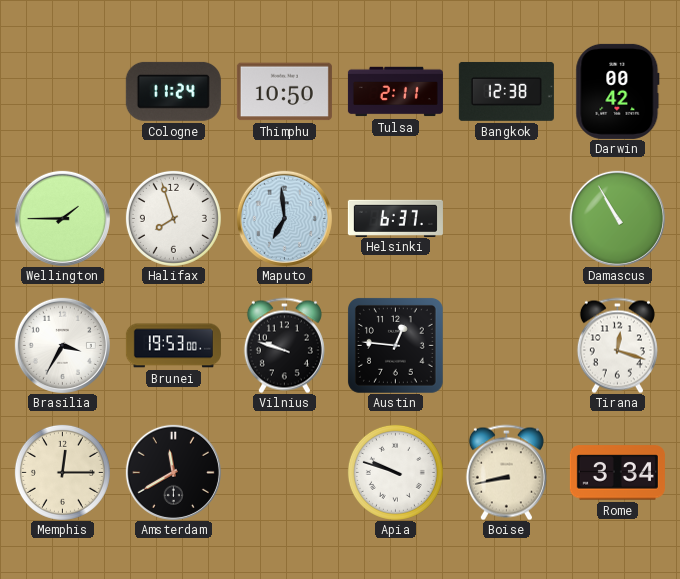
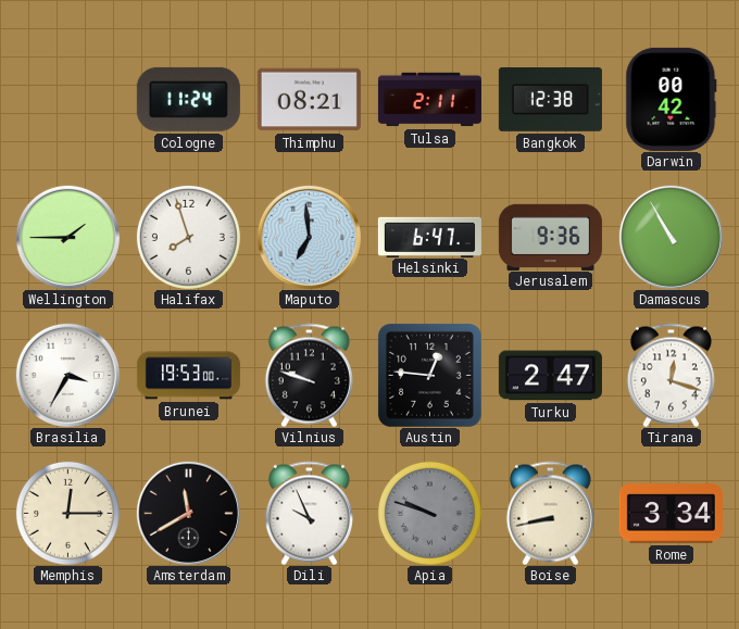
Thimphu: 10:50 -> 08:21 (309, 100)
Helsinki: 6:37 -> 6:47 (429, 237)
Jerusalem: none -> 9:36 (550, 237)
Turku: none -> 2:47 (550, 376)
Dili: none -> 9:56 (309, 513)
Apia dial: white -> grey (429, 513)
